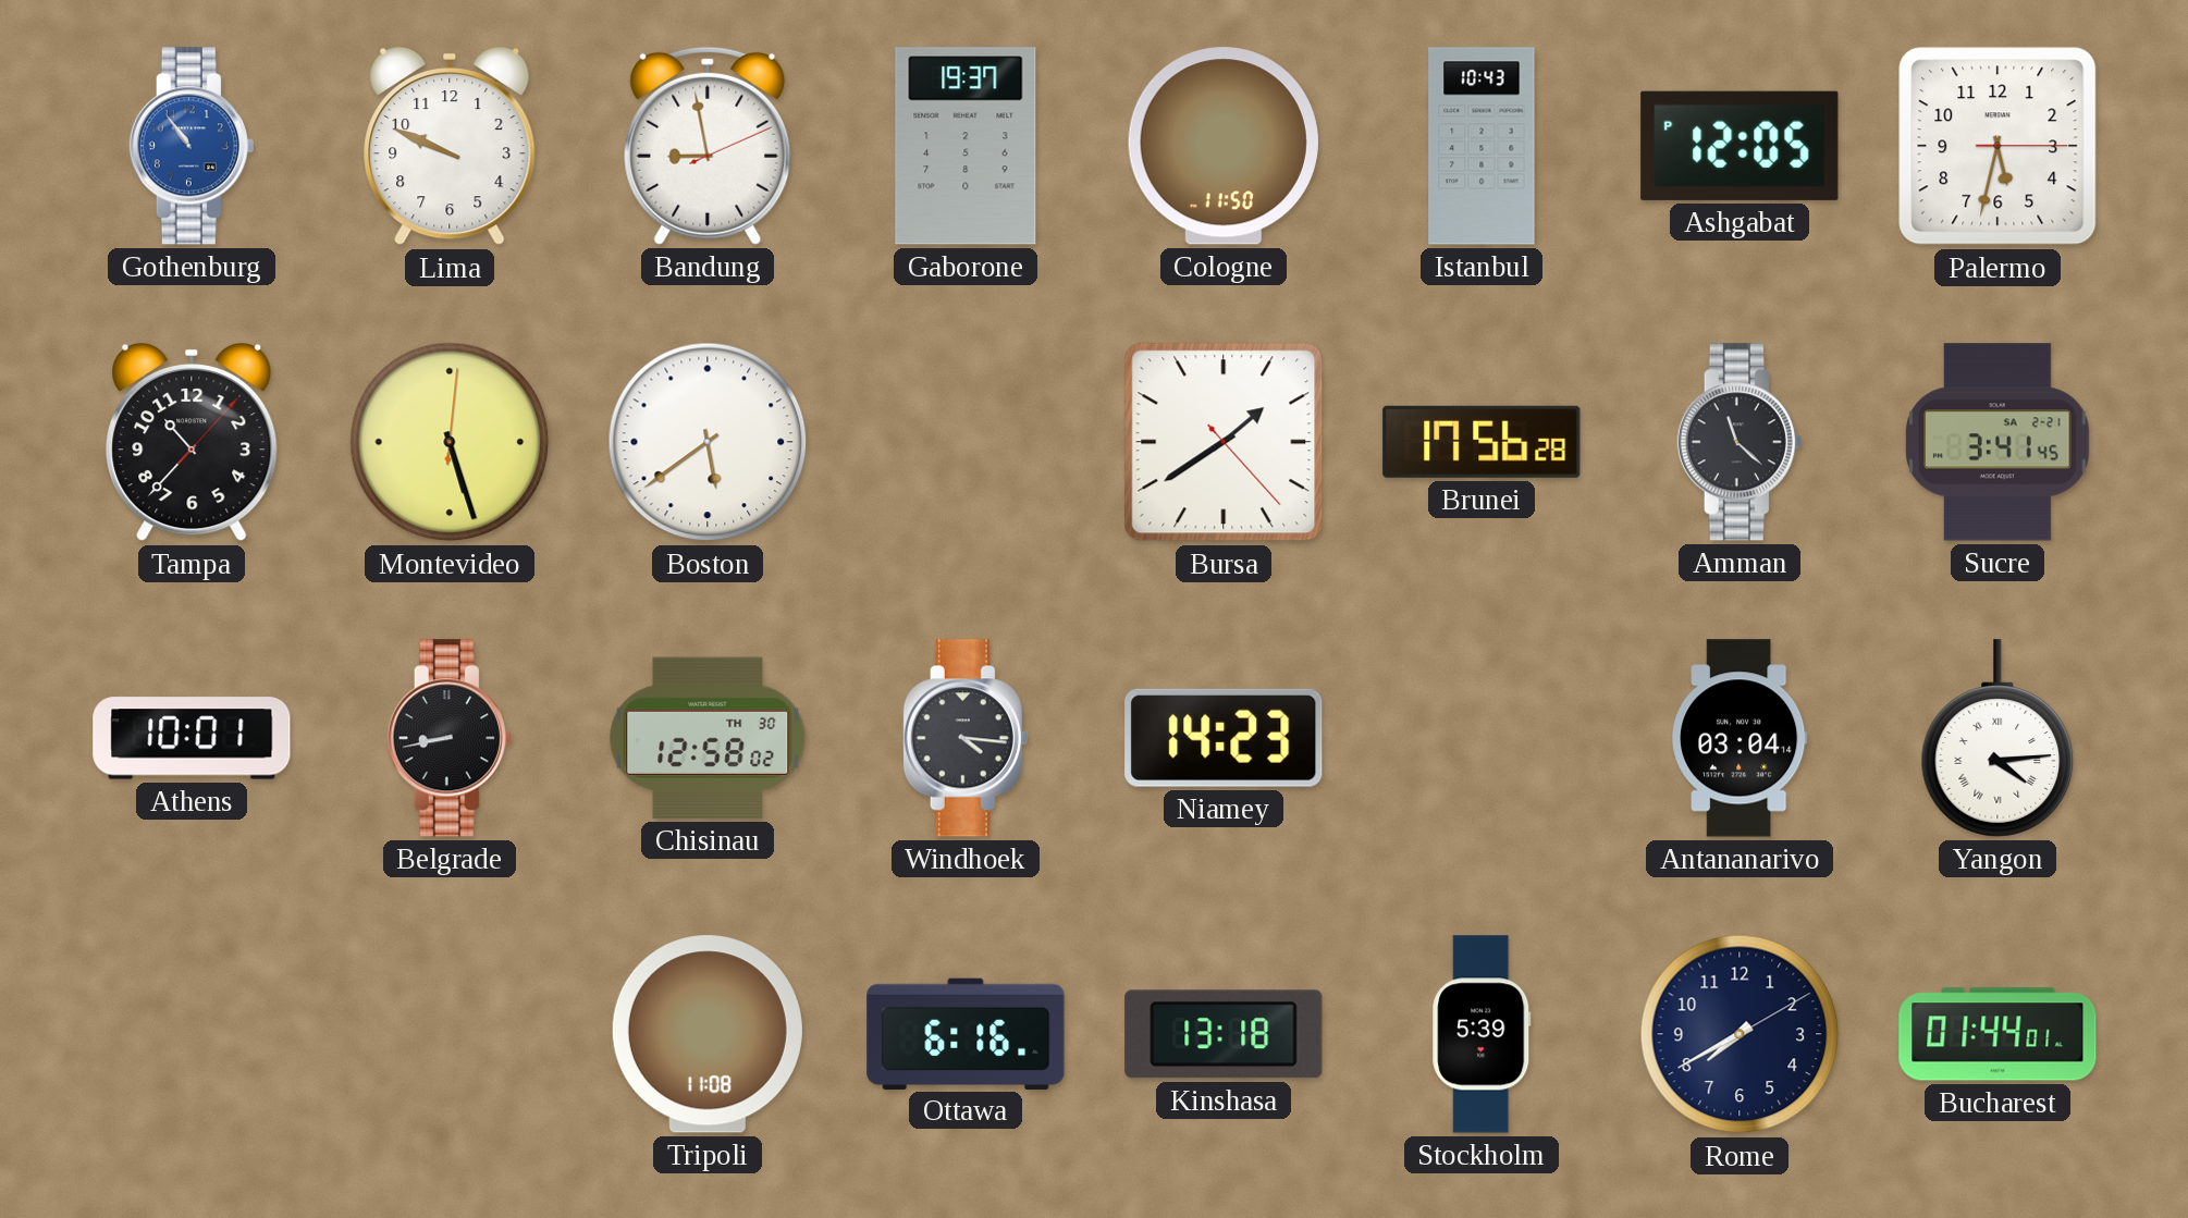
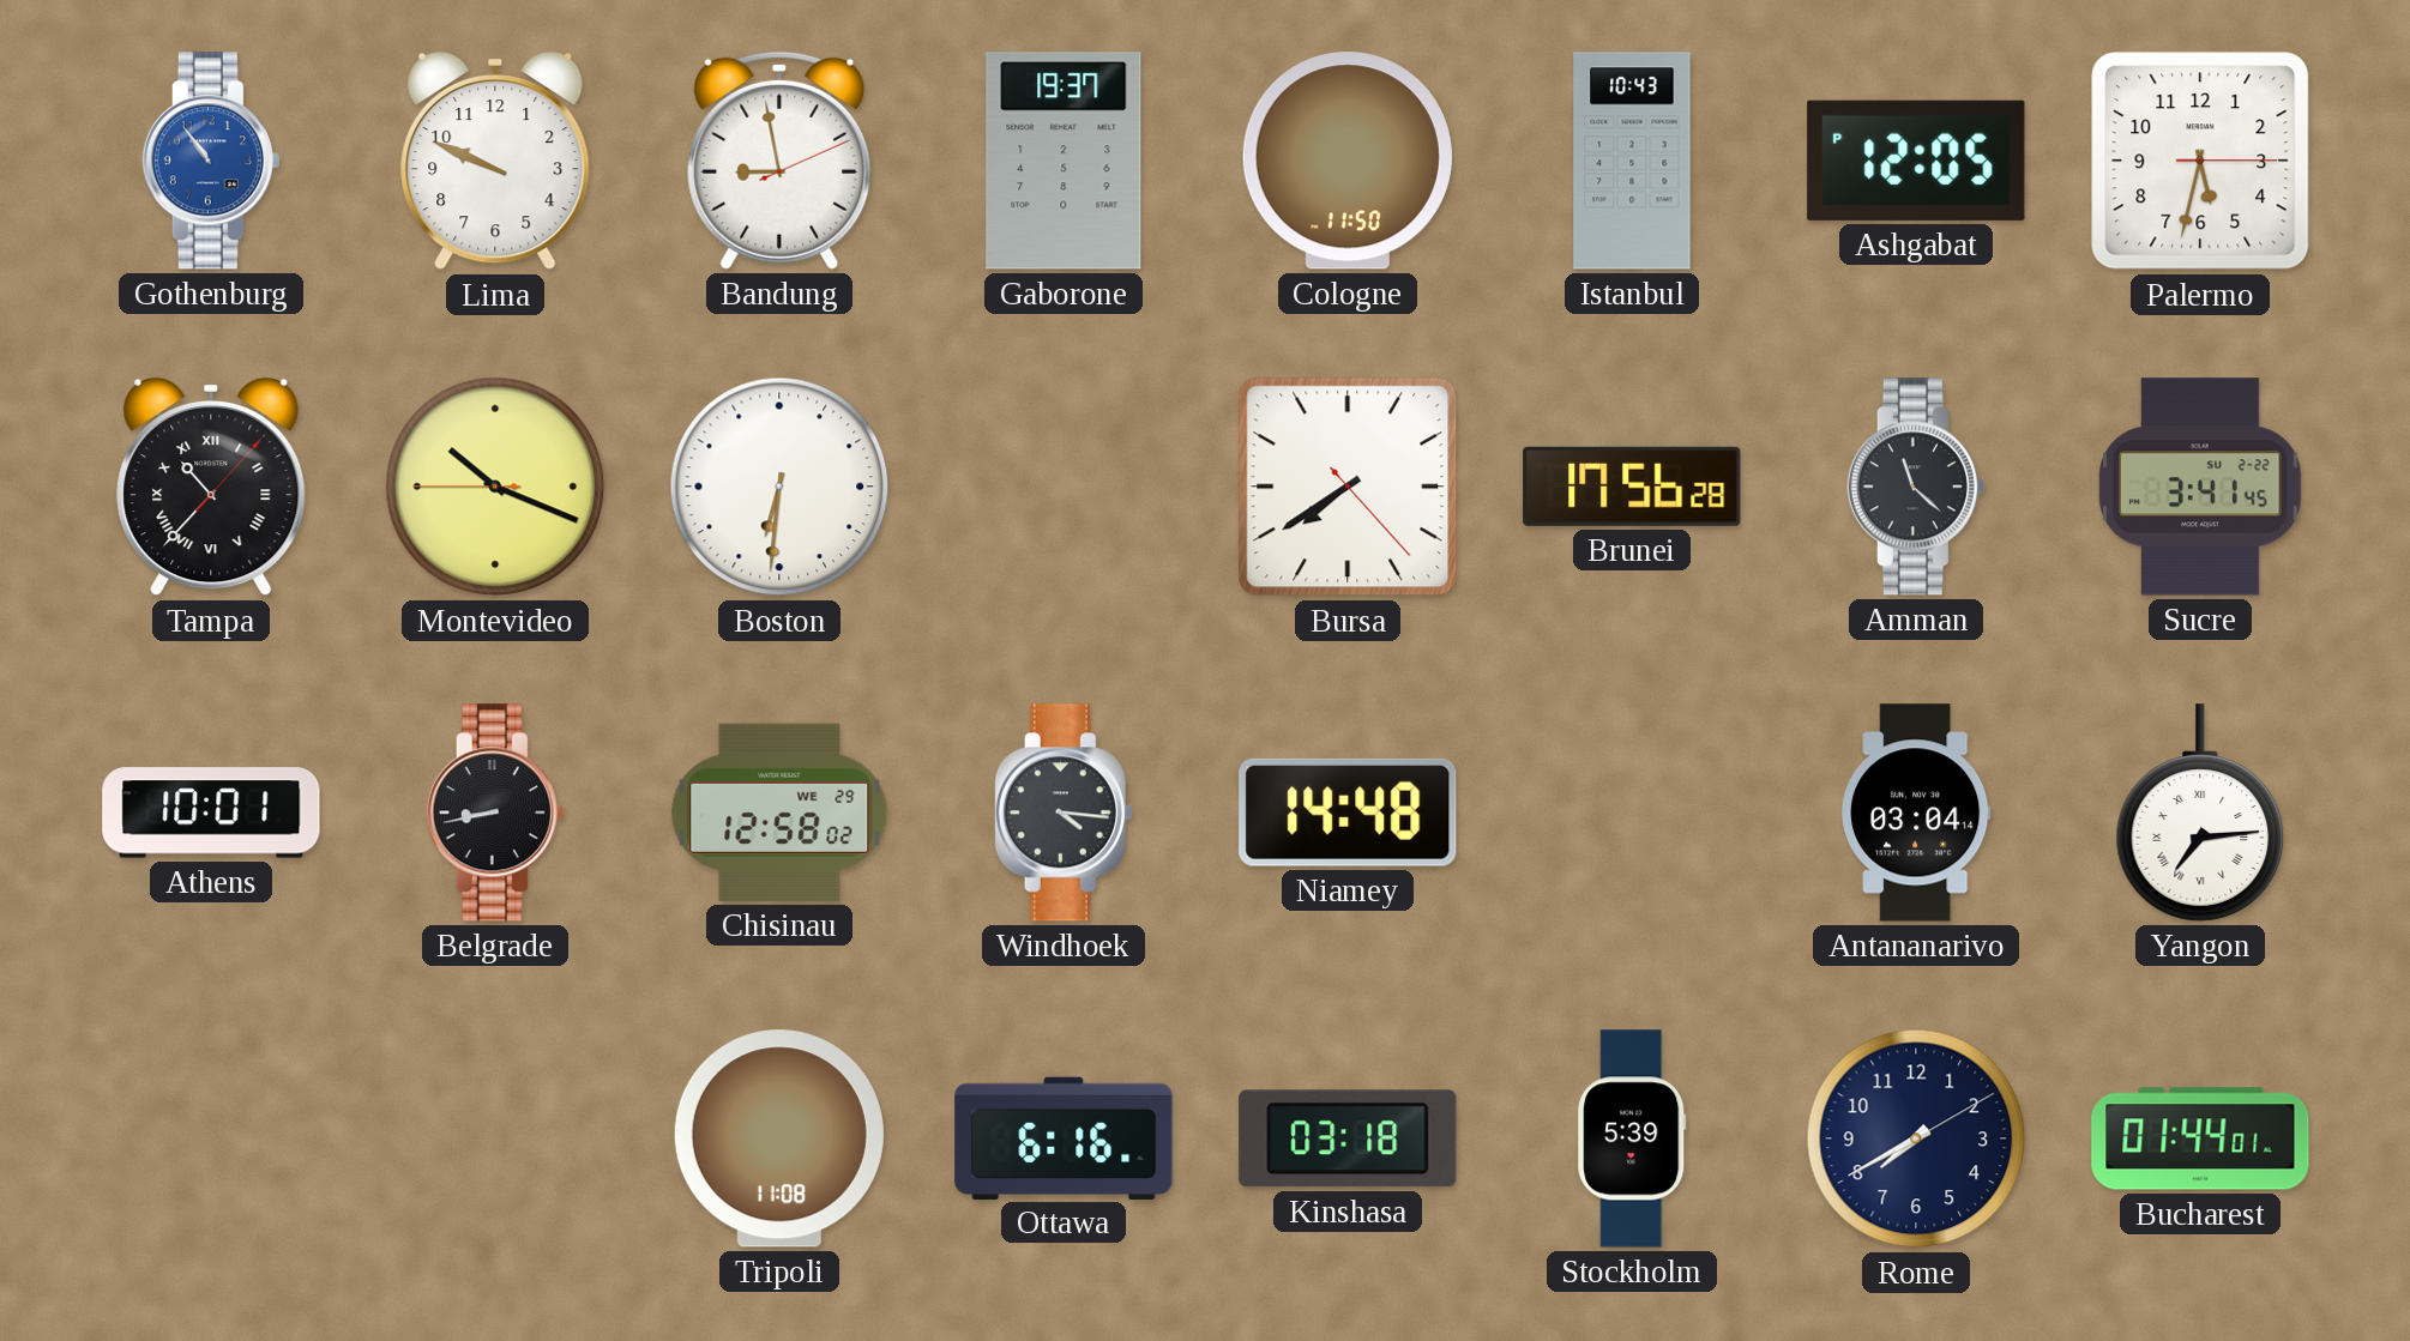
Tampa numerals: Arabic -> Roman (211, 487)
Montevideo: 5:27 -> 10:18 (495, 487)
Boston: 5:39 -> 6:31 (779, 487)
Bursa: 1:39 -> 7:39 (1348, 487)
Sucre date: SA 2-21 -> SU 2-22 (2200, 487)
Chisinau date: TH 30 -> WE 29 (779, 813)
Niamey: 14:23 -> 14:48 (1348, 813)
Yangon: 4:14 -> 7:14 (2200, 813)
Kinshasa: 13:18 -> 03:18 (1348, 1138)
